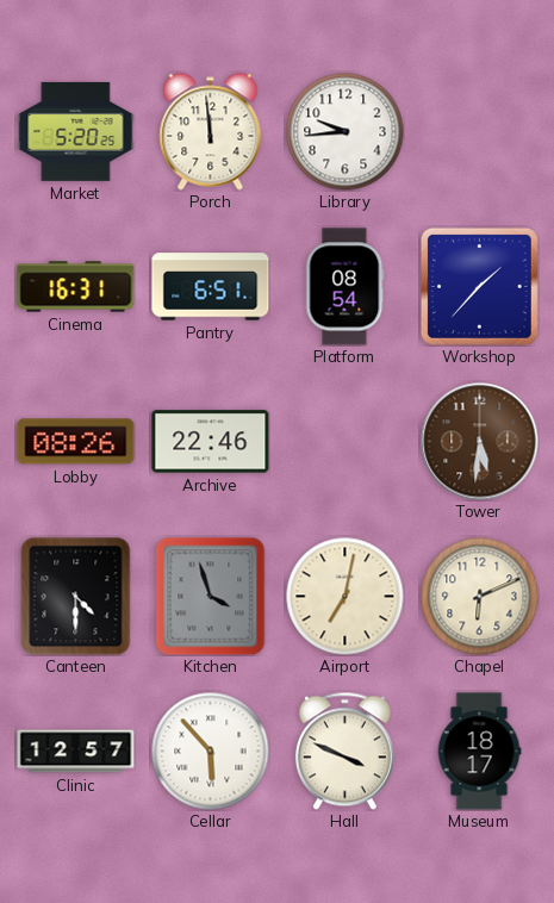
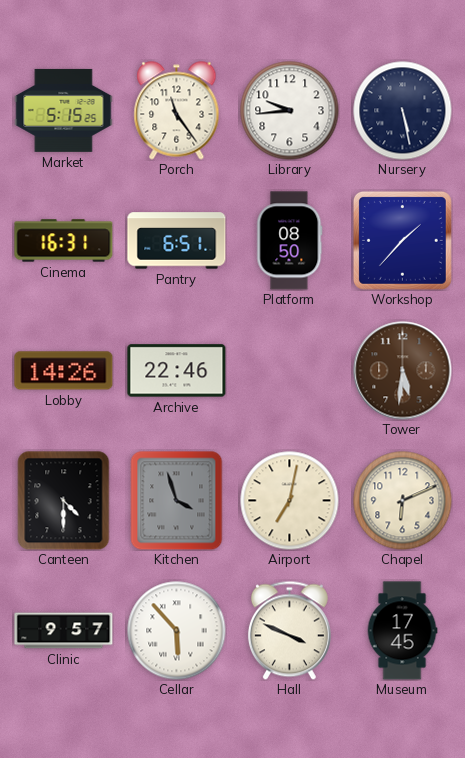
Market: 5:20 -> 5:15 (64, 110)
Porch: 11:59 -> 11:24 (177, 111)
Nursery: none -> 5:28 (403, 111)
Platform: 08:54 -> 08:50 (290, 241)
Lobby: 08:26 -> 14:26 (64, 371)
Clinic: 12:57 -> 9:57 (64, 631)
Museum: 18:17 -> 17:45 (402, 631)
